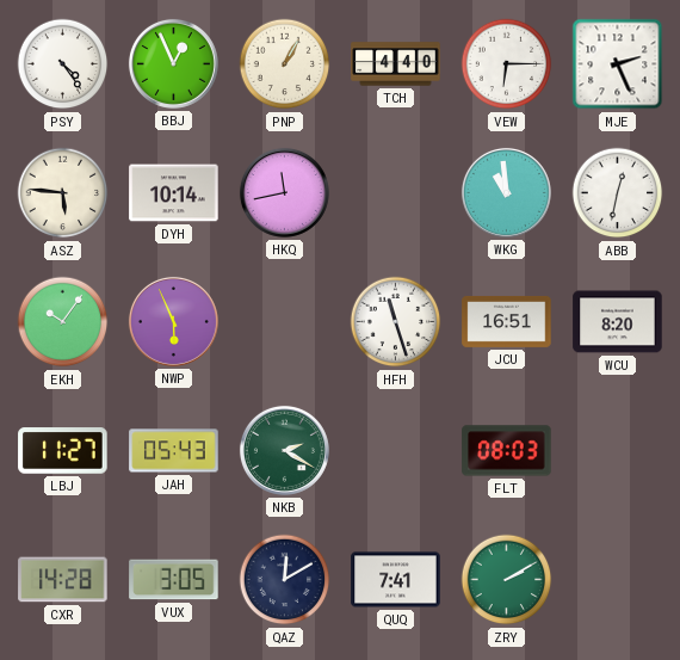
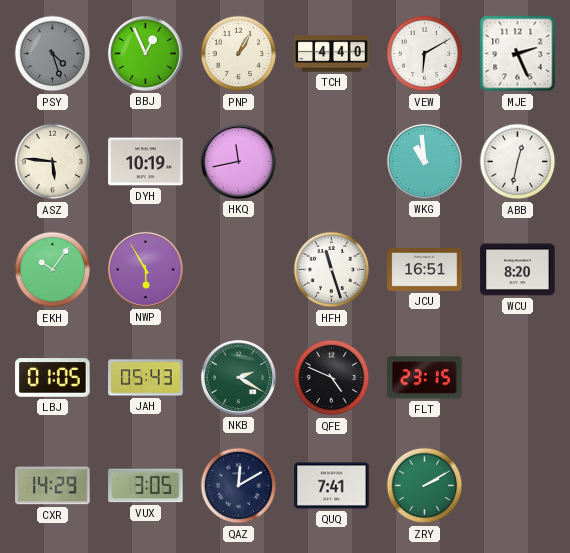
PSY: 4:24 -> 4:27 (53, 54)
PSY dial: white -> grey (53, 54)
VEW: 6:15 -> 6:10 (425, 54)
DYH: 10:14 -> 10:19 (146, 162)
NWP: 5:56 -> 5:55 (145, 269)
LBJ: 11:27 -> 01:05 (53, 378)
QFE: none -> 4:49 (332, 378)
FLT: 08:03 -> 23:15 (425, 378)
CXR: 14:28 -> 14:29 (53, 486)
